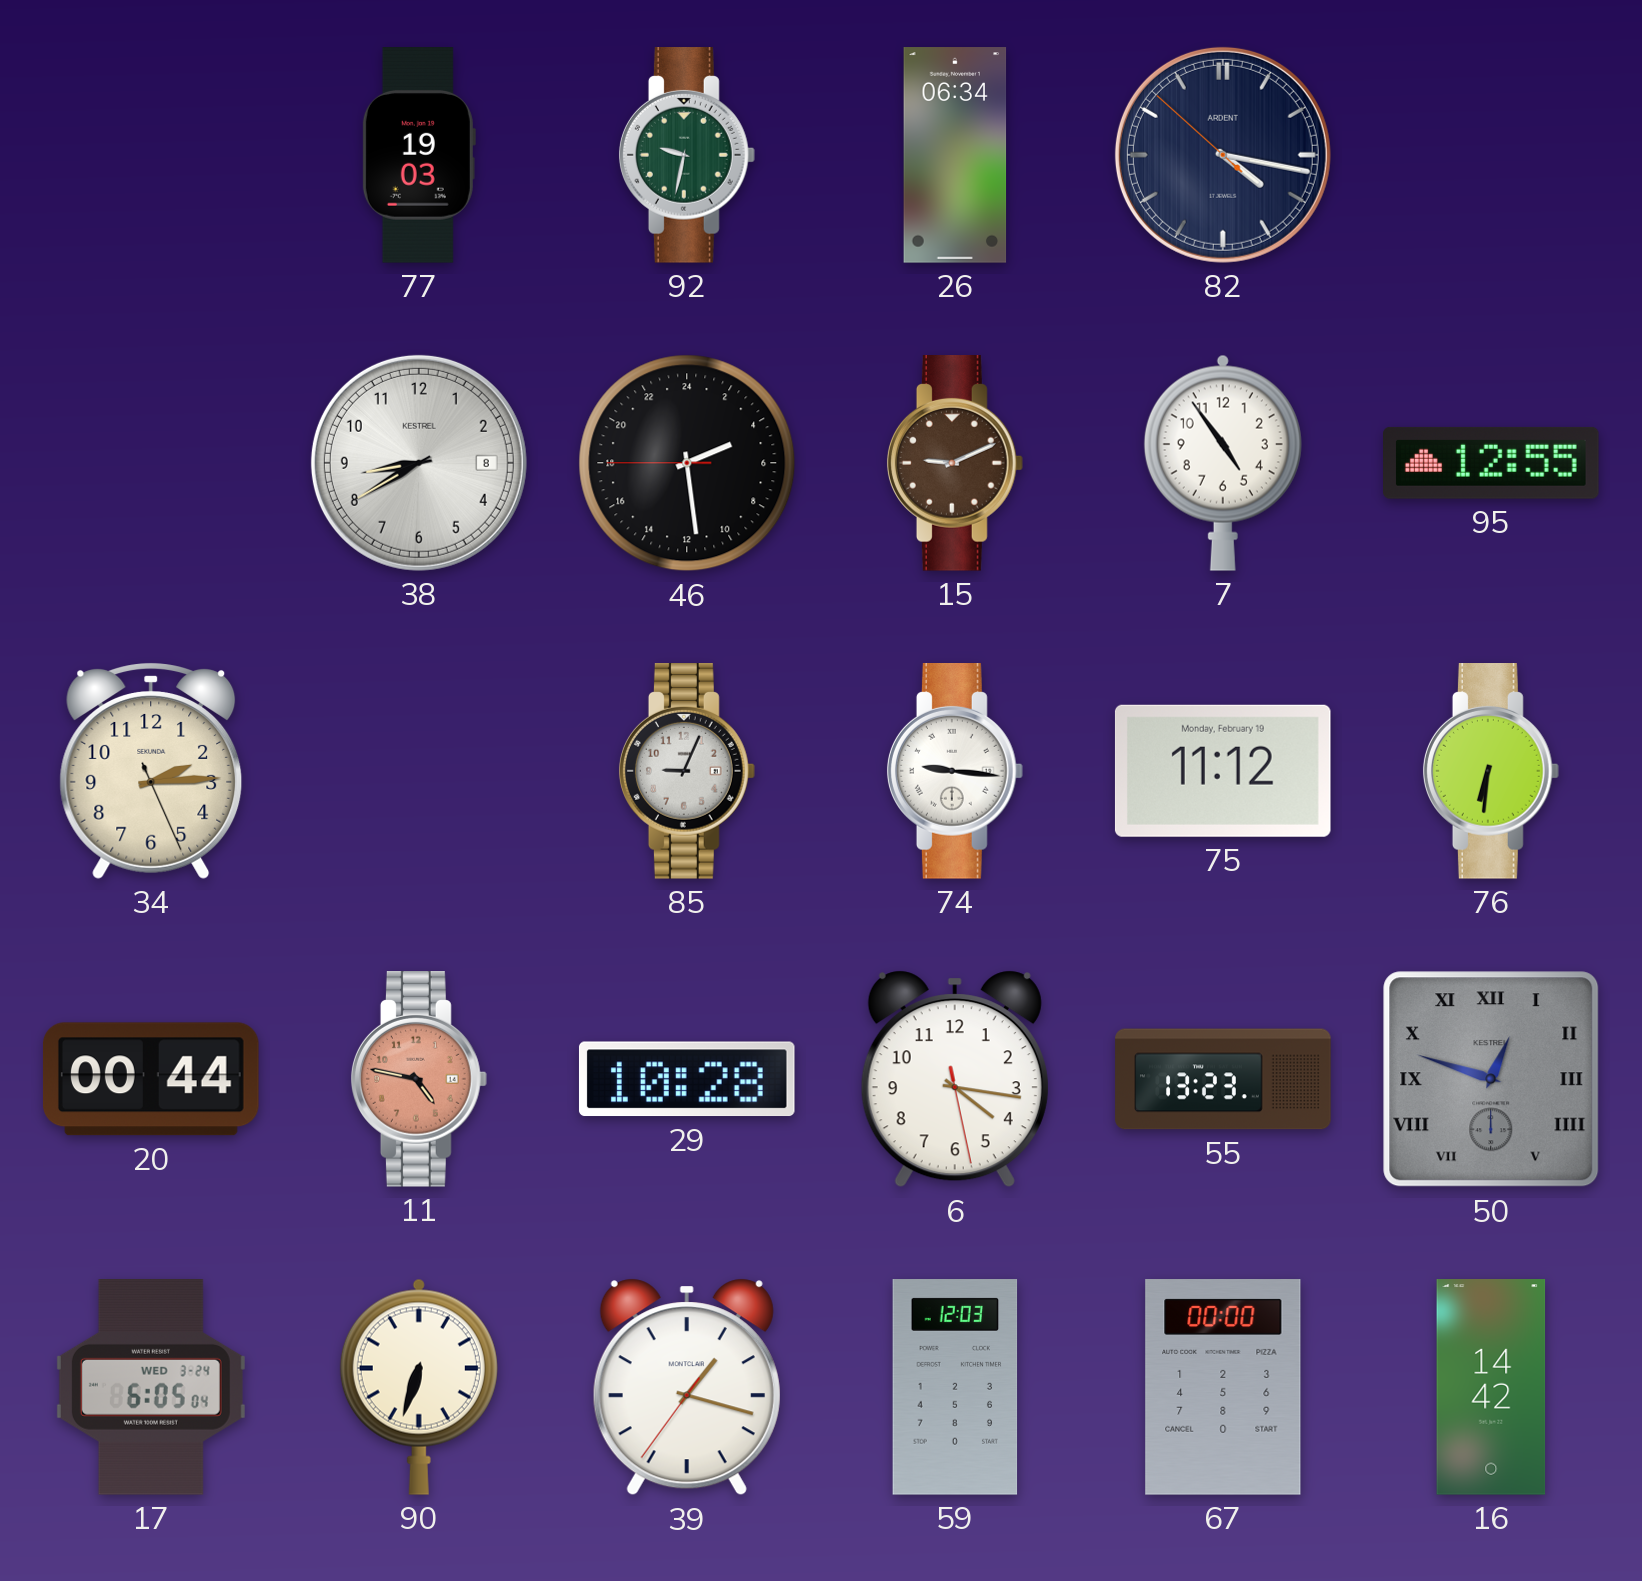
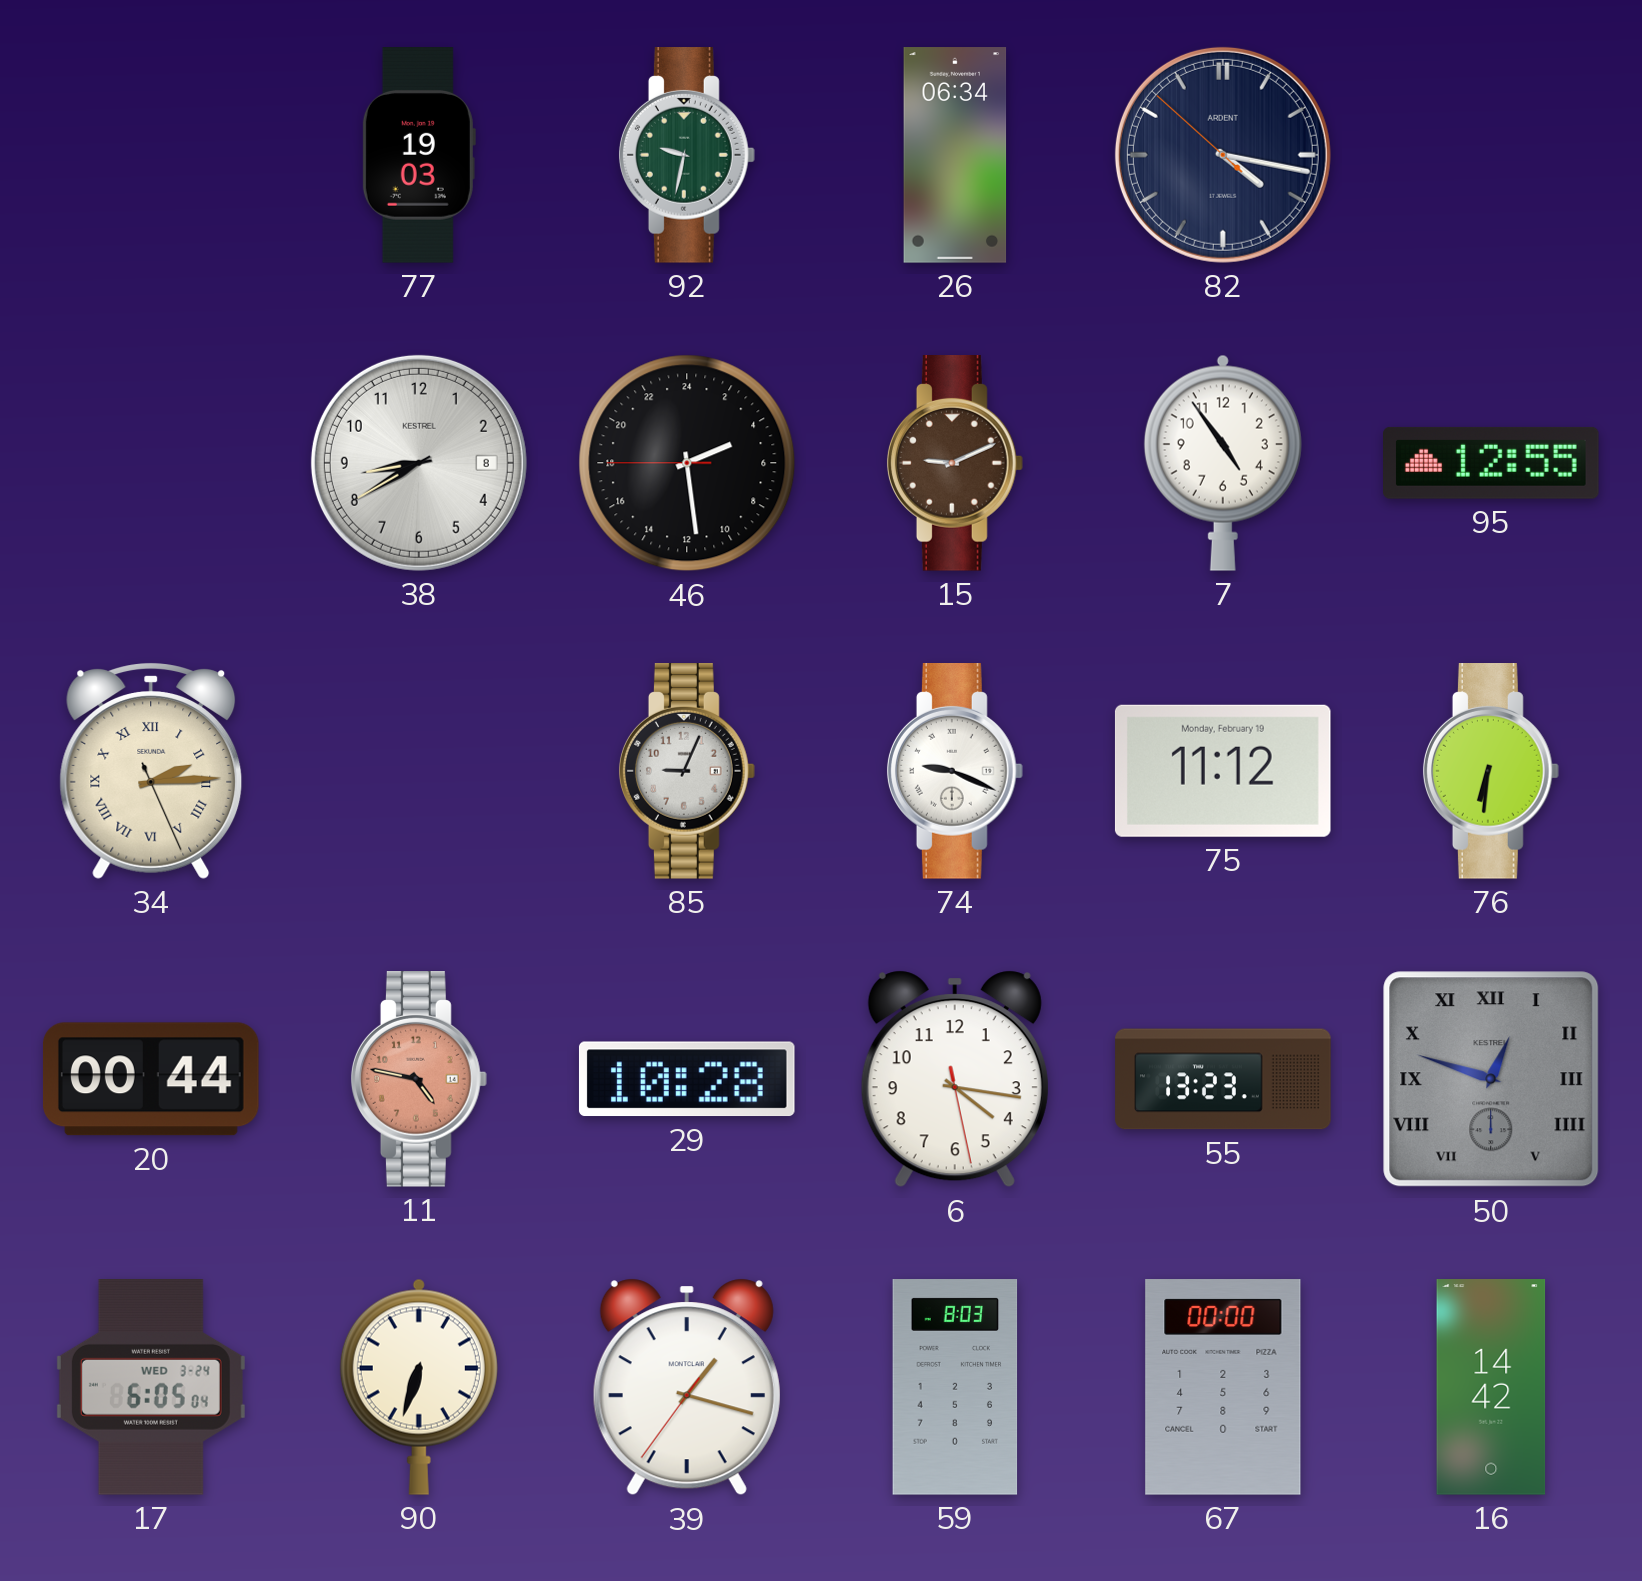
34 numerals: Arabic -> Roman (151, 771)
74: 9:16 -> 9:19 (955, 772)
59: 12:03 -> 8:03 (955, 1387)
